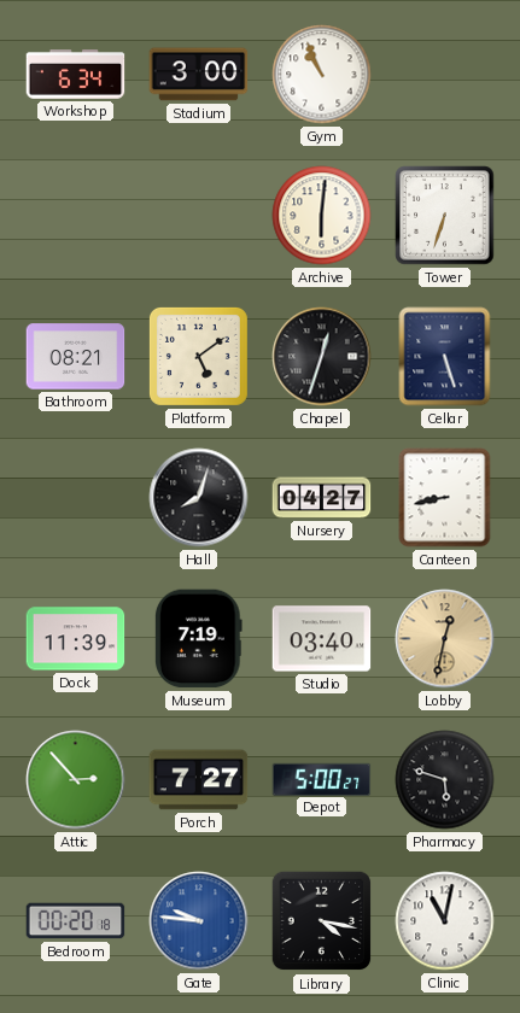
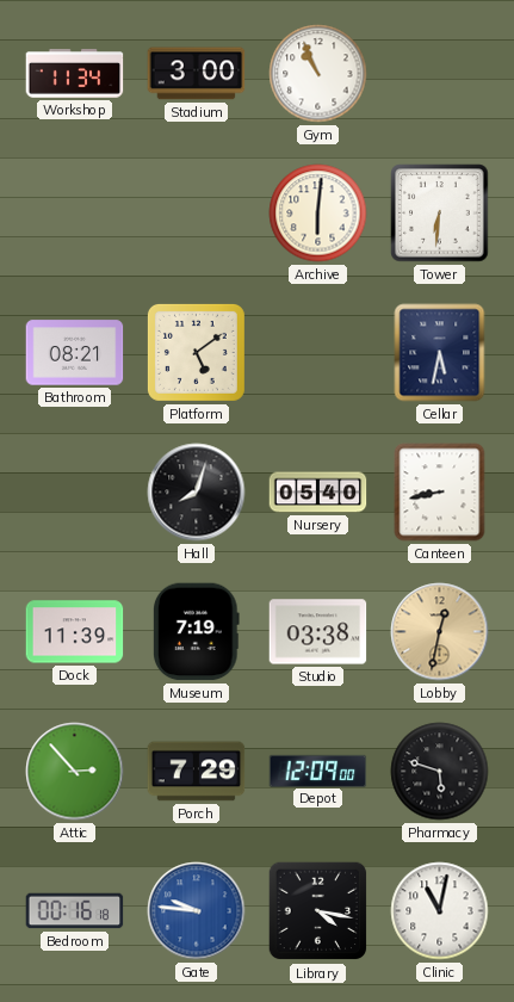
Workshop: 6:34 -> 11:34 (75, 74)
Tower: 6:33 -> 6:31 (440, 214)
Chapel: 12:33 -> none (322, 357)
Cellar: 5:27 -> 5:32 (440, 353)
Nursery: 04:27 -> 05:40 (318, 493)
Studio: 03:40 -> 03:38 (318, 632)
Porch: 7:27 -> 7:29 (197, 772)
Depot: 5:00 -> 12:09 (318, 771)
Bedroom: 00:20 -> 00:16 (75, 911)
